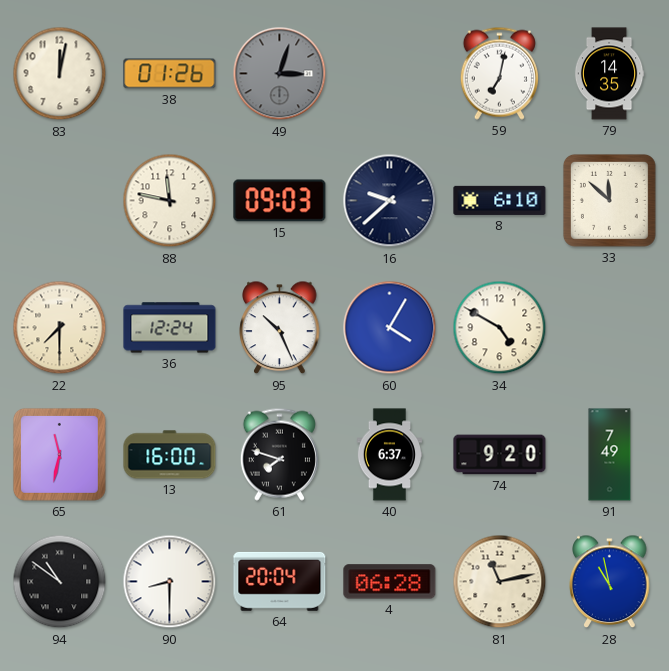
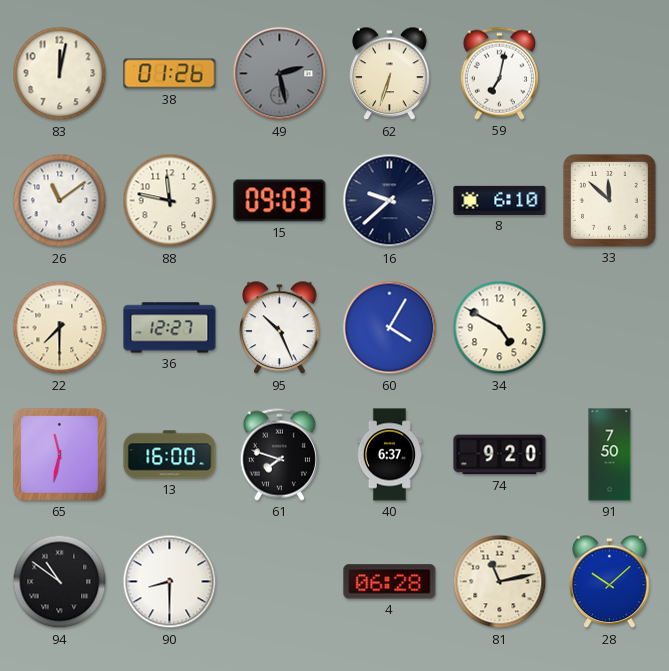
49: 3:03 -> 2:28 (280, 74)
62: none -> 6:33 (390, 74)
79: 14:35 -> none (609, 74)
26: none -> 11:09 (60, 201)
36: 12:24 -> 12:27 (170, 328)
91: 7:49 -> 7:50 (610, 455)
64: 20:04 -> none (280, 581)
28: 10:58 -> 10:08 (610, 582)
